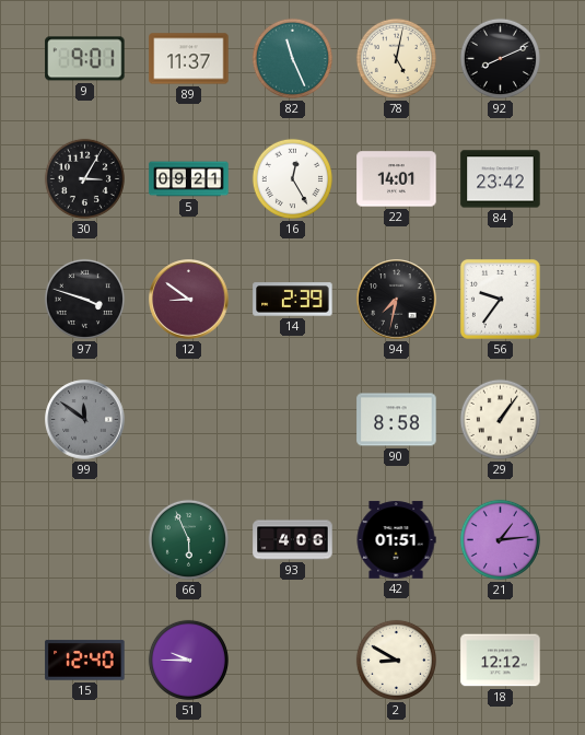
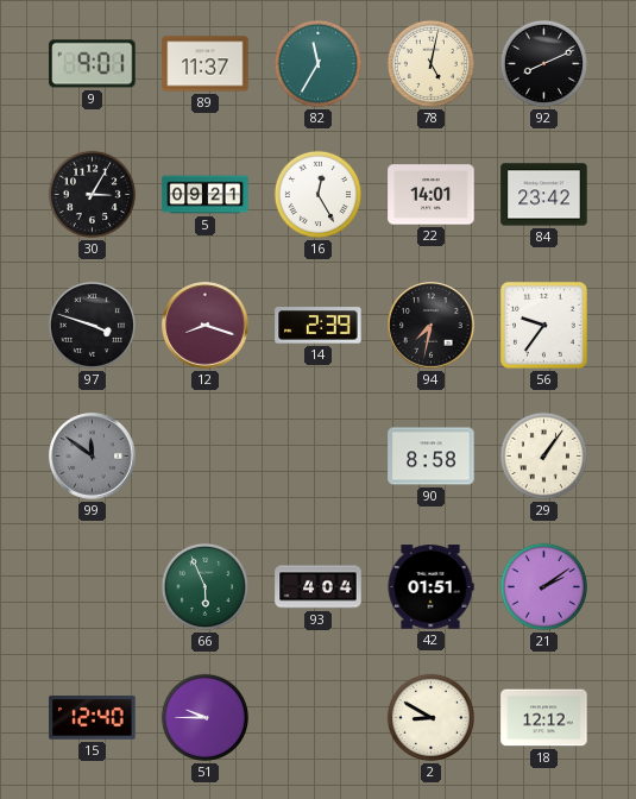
82: 11:26 -> 11:35 (317, 63)
12: 8:51 -> 8:18 (206, 326)
93: 4:06 -> 4:04 (319, 587)
21: 1:14 -> 2:09 (543, 586)
